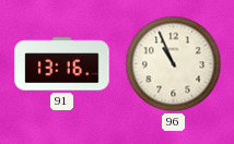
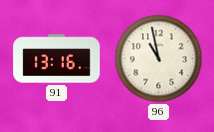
96: 10:56 -> 10:58 (159, 59)
